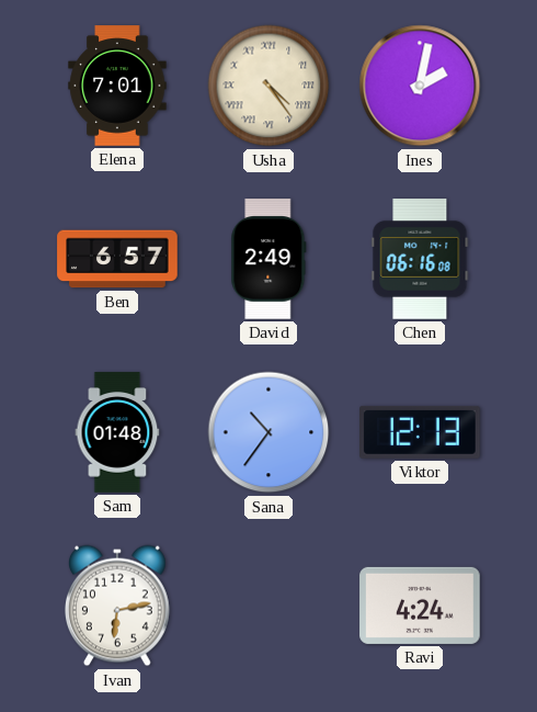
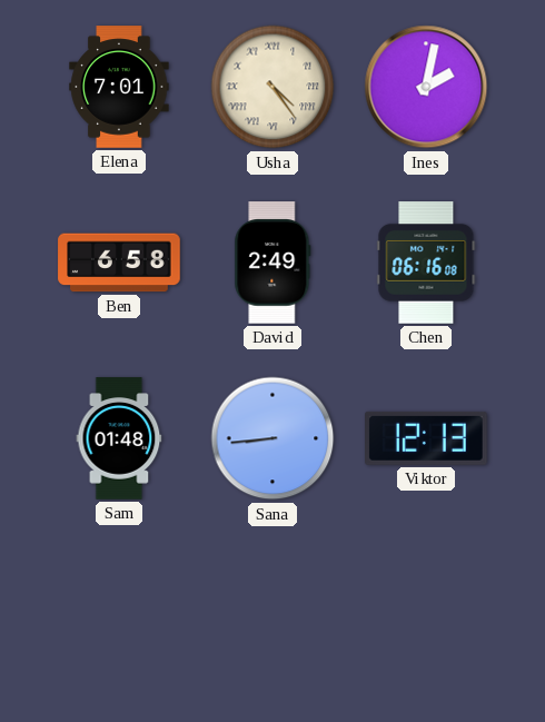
Ben: 6:57 -> 6:58 (119, 263)
Sana: 10:36 -> 8:44 (272, 438)
Ivan: 6:13 -> none (117, 606)
Ravi: 4:24 -> none (420, 606)
